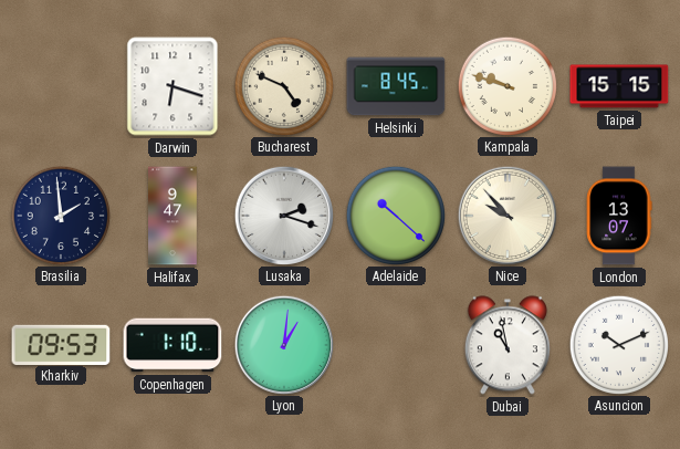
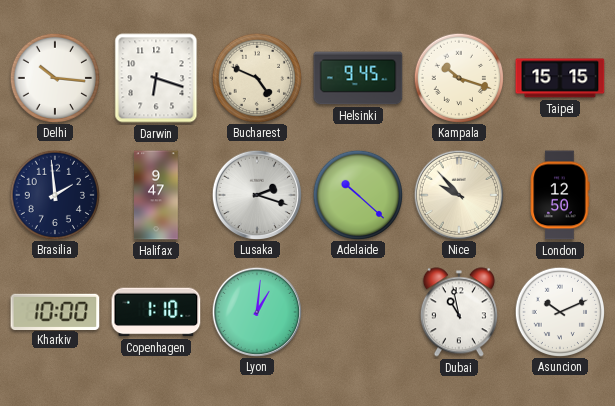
Delhi: none -> 10:16 (54, 77)
Helsinki: 8:45 -> 9:45 (358, 78)
Kampala: 9:48 -> 10:18 (458, 77)
London: 13:07 -> 12:50 (560, 195)
Kharkiv: 09:53 -> 10:00 (55, 311)
